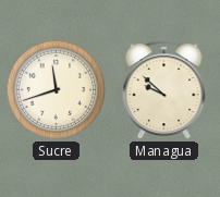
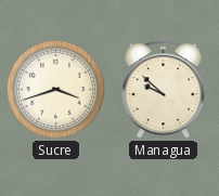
Sucre: 11:42 -> 3:42 (56, 90)
